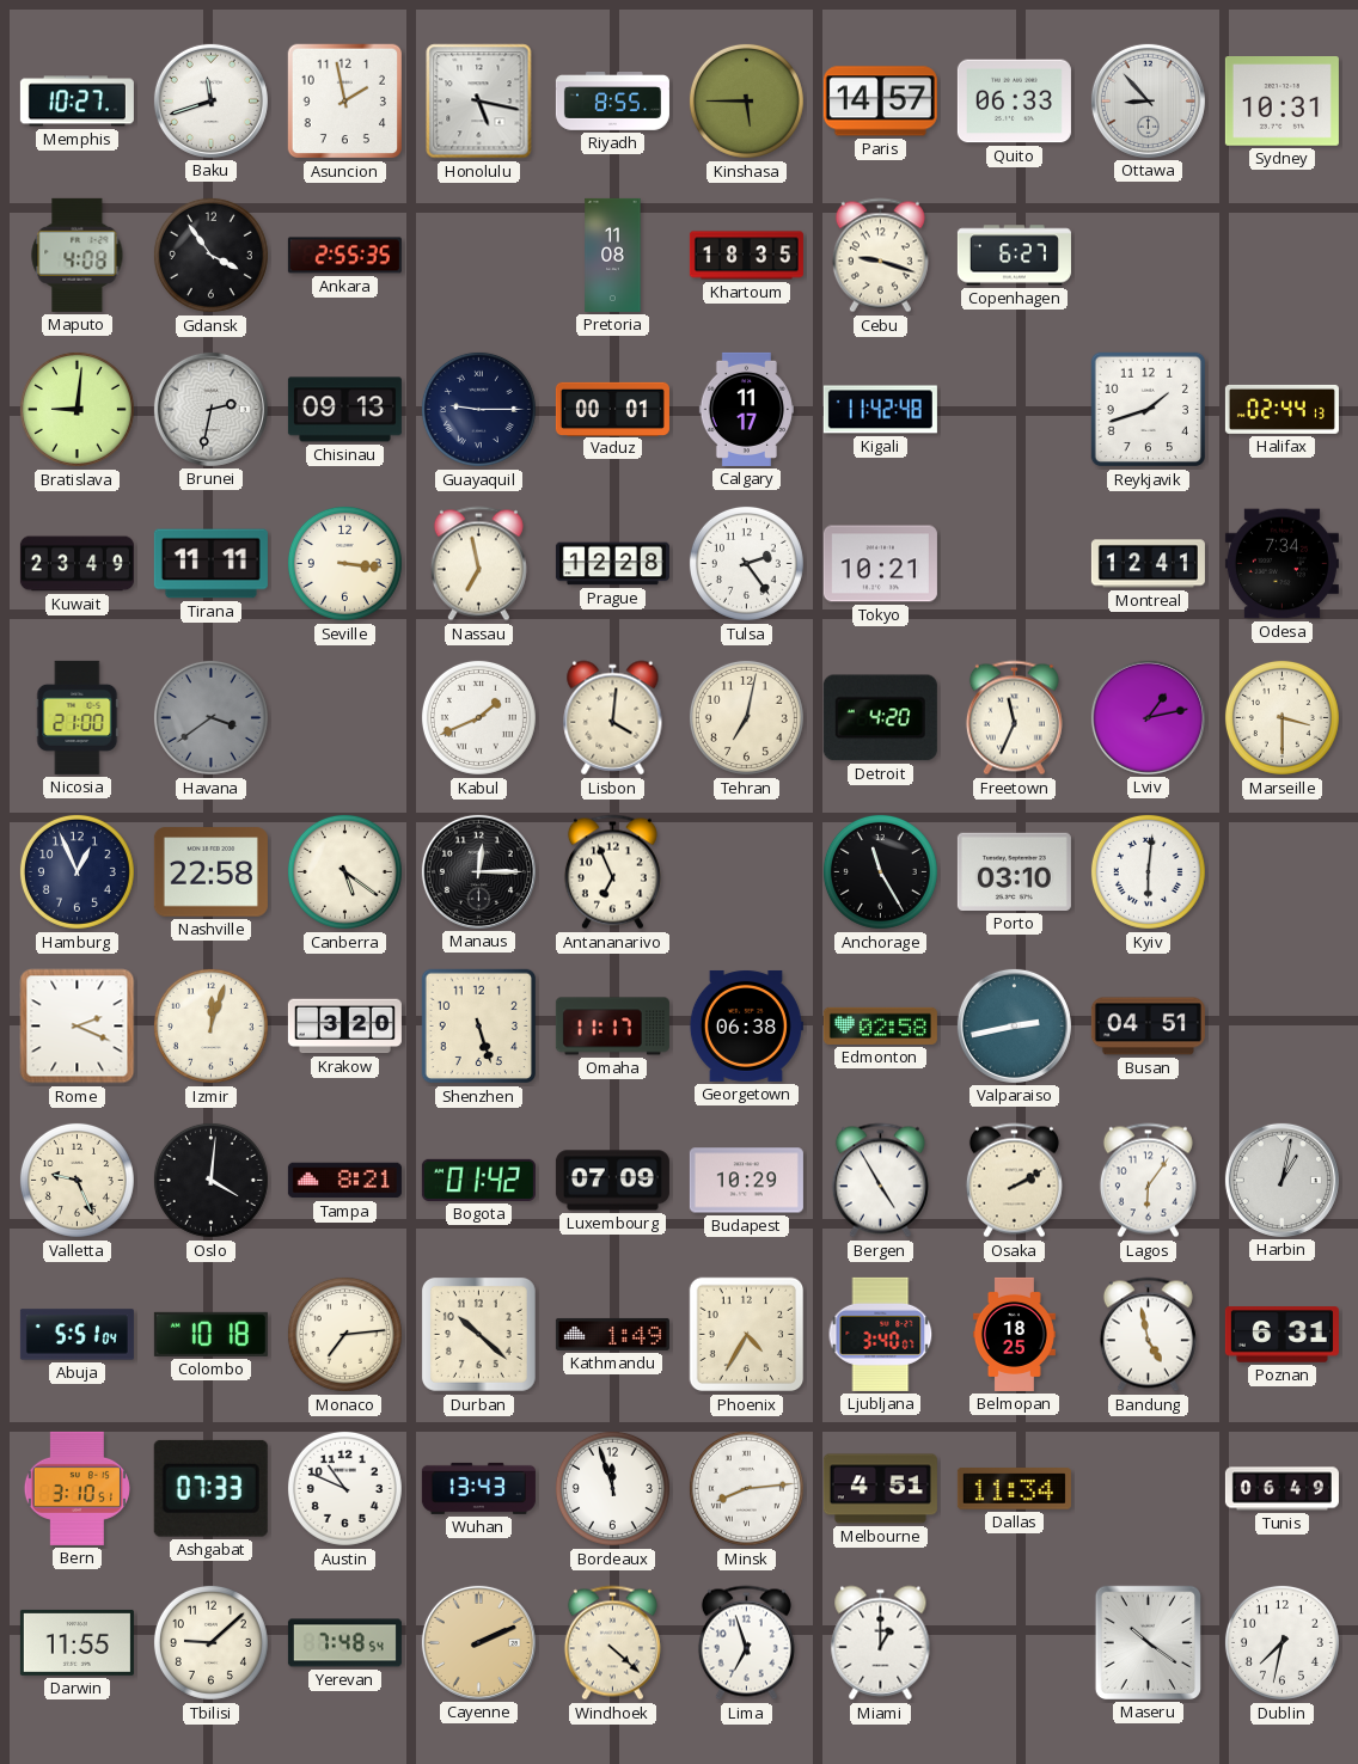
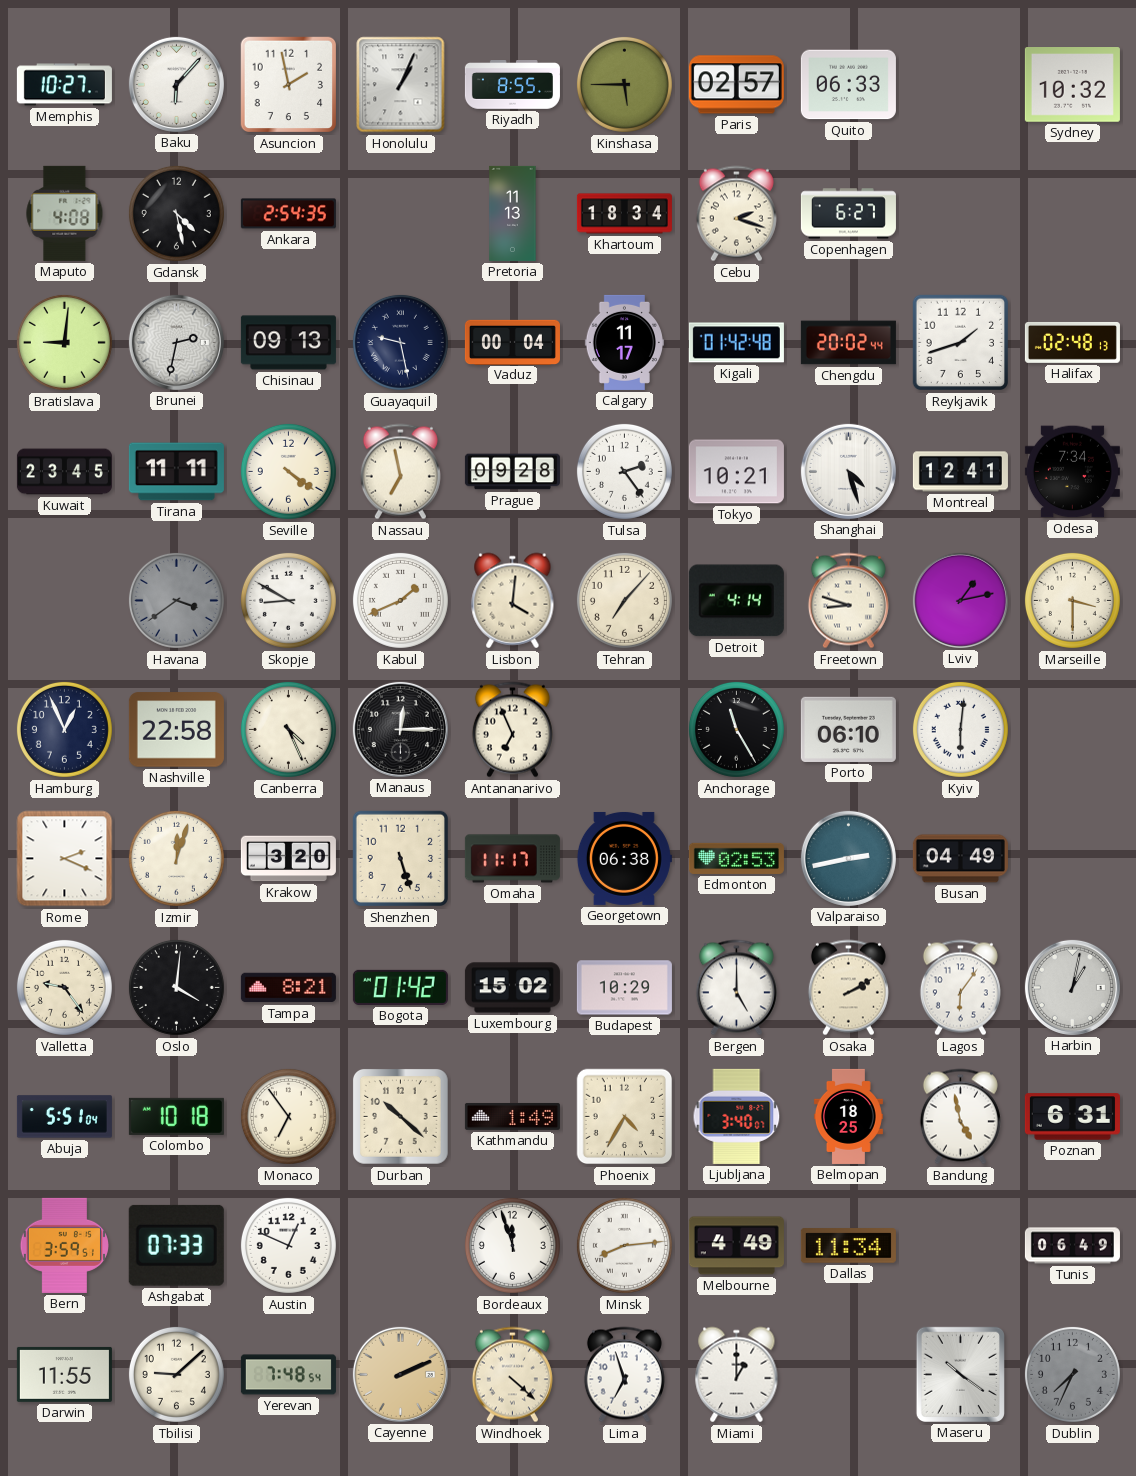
Baku: 11:42 -> 6:07 (176, 84)
Honolulu: 5:17 -> 1:04 (401, 85)
Paris: 14:57 -> 02:57 (736, 85)
Ottawa: 8:53 -> none (1148, 100)
Sydney: 10:31 -> 10:32 (1072, 85)
Gdansk: 3:54 -> 4:28 (176, 213)
Ankara: 2:55 -> 2:54 (288, 214)
Pretoria: 11:08 -> 11:13 (513, 213)
Khartoum: 18:35 -> 18:34 (624, 214)
Cebu: 9:18 -> 2:18 (736, 214)
Guayaquil: 9:15 -> 9:28 (400, 342)
Vaduz: 00:01 -> 00:04 (512, 342)
Kigali: 11:42 -> 01:42 (736, 343)
Chengdu: none -> 20:02 (848, 343)
Halifax: 02:44 -> 02:48 (1072, 343)
Kuwait: 23:49 -> 23:45 (64, 472)
Seville: 3:16 -> 4:21 (288, 471)
Prague: 12:28 -> 09:28 (512, 472)
Shanghai: none -> 4:27 (848, 471)
Nicosia: 21:00 -> none (78, 717)
Skopje: none -> 8:50 (288, 600)
Tehran: 7:02 -> 7:07 (624, 600)
Detroit: 4:20 -> 4:14 (736, 601)
Freetown: 11:34 -> 8:48 (848, 601)
Canberra: 5:21 -> 4:26 (288, 729)
Porto: 03:10 -> 06:10 (848, 729)
Edmonton: 02:58 -> 02:53 (736, 858)
Busan: 04:51 -> 04:49 (960, 859)
Valletta: 9:26 -> 9:24 (64, 987)
Luxembourg: 07:09 -> 15:02 (512, 988)
Bergen: 4:55 -> 5:00 (736, 988)
Monaco: 7:14 -> 6:54 (288, 1116)
Bern: 3:10 -> 3:59 (64, 1245)
Austin: 10:49 -> 12:49 (288, 1245)
Wuhan: 13:43 -> none (478, 1488)
Melbourne: 4:51 -> 4:49 (736, 1246)
Dublin: 7:32 -> 7:34 (1072, 1374)
Dublin dial: white -> grey (1072, 1374)
